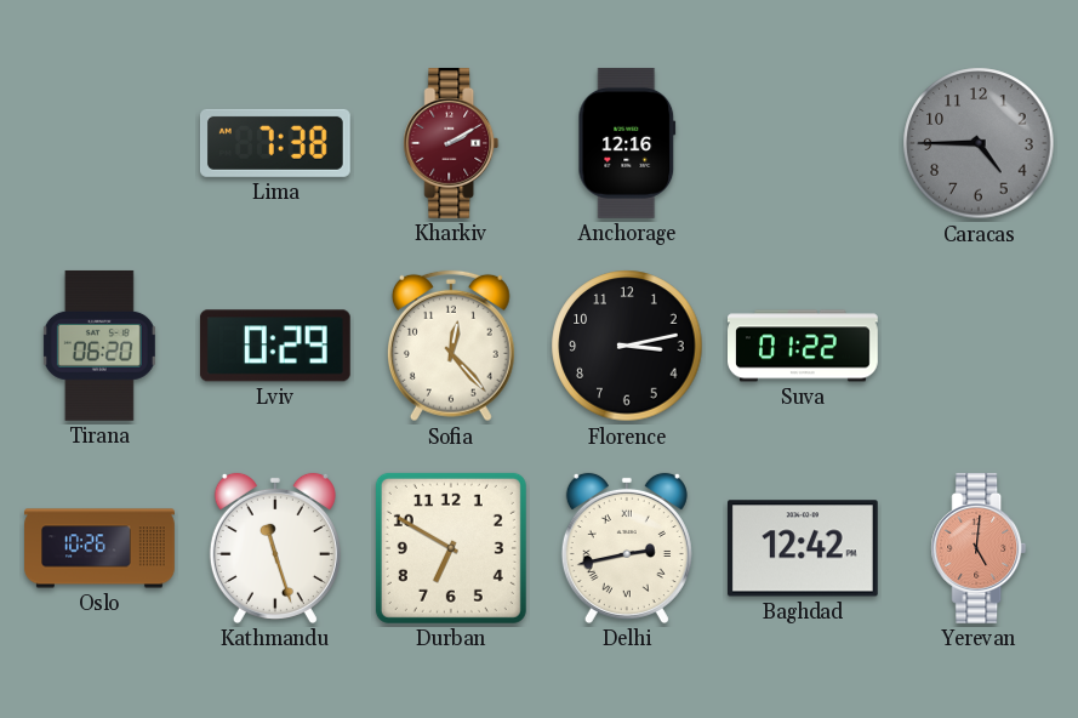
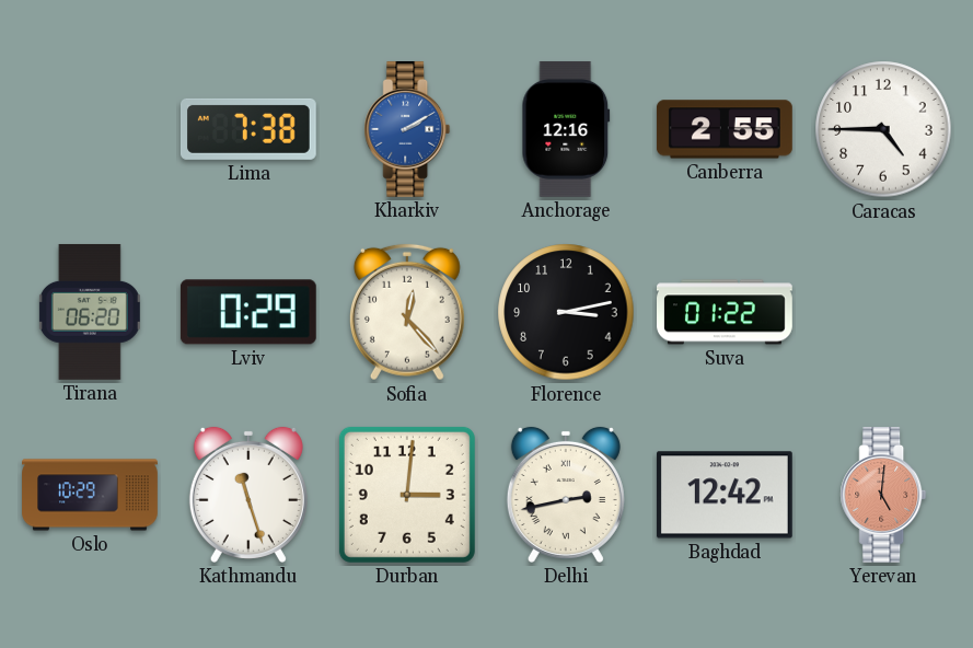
Kharkiv dial: burgundy -> blue (407, 129)
Canberra: none -> 2:55 (725, 129)
Caracas dial: grey -> white (883, 129)
Oslo: 10:26 -> 10:29 (90, 495)
Durban: 6:50 -> 3:01 (407, 495)
